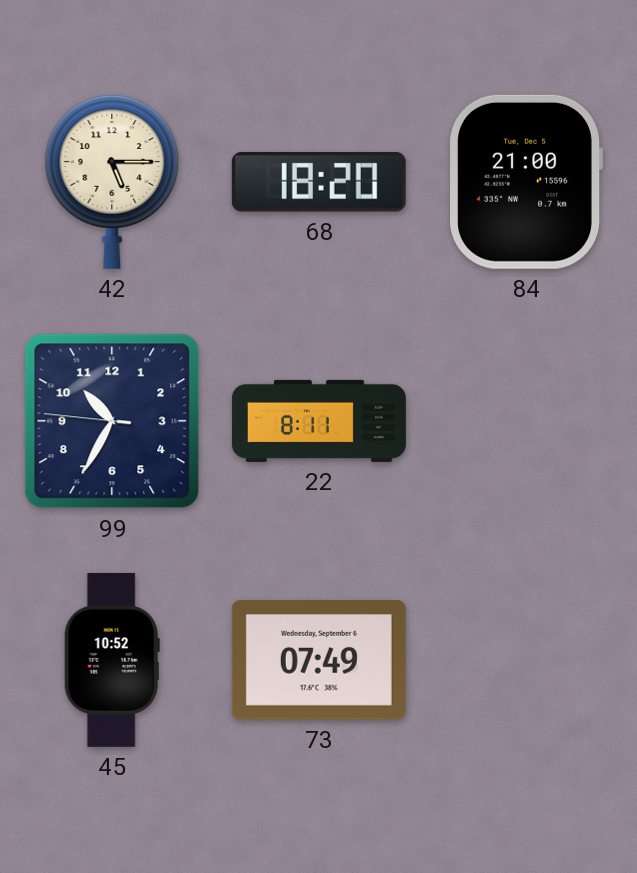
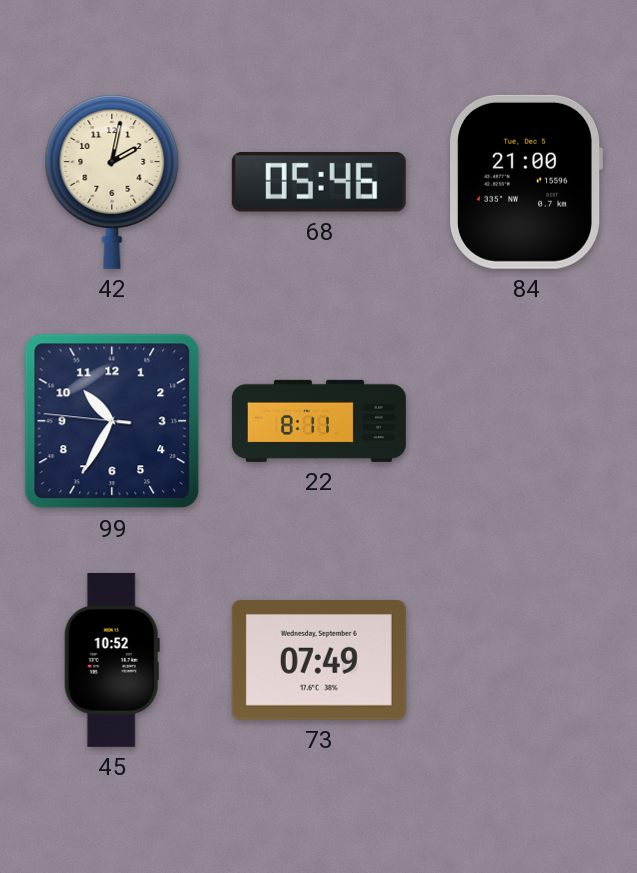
42: 5:15 -> 2:02 (112, 182)
68: 18:20 -> 05:46 (319, 182)
